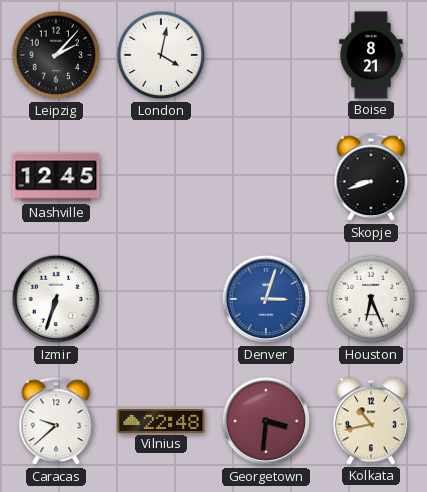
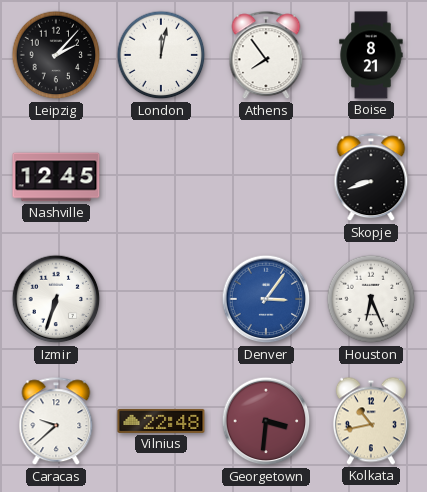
London: 4:02 -> 12:02 (161, 55)
Athens: none -> 7:54 (266, 56)
Denver: 3:03 -> 3:06 (266, 299)
